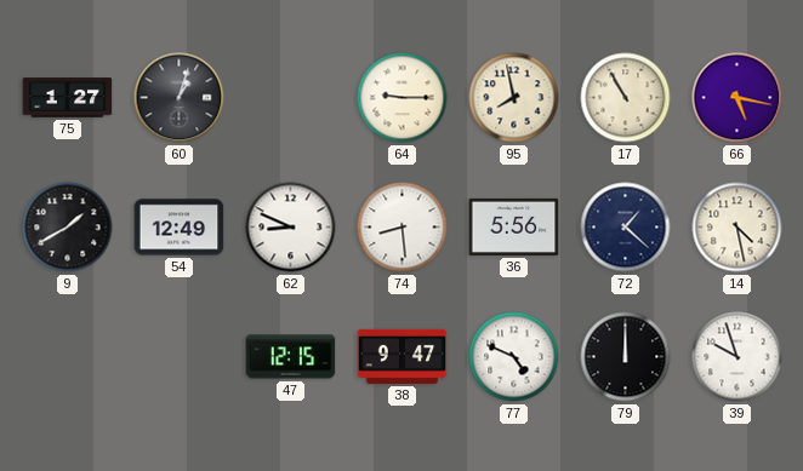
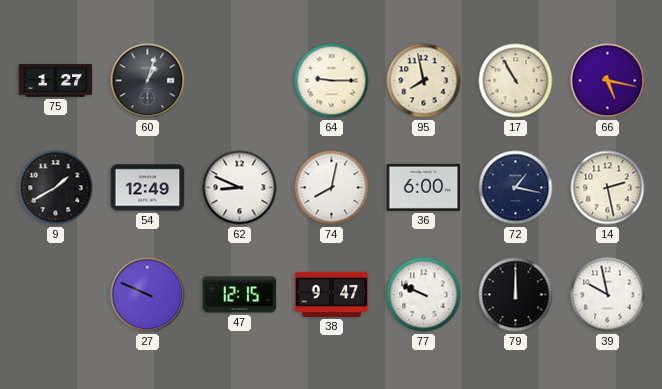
74: 8:29 -> 8:02 (332, 188)
36: 5:56 -> 6:00 (424, 187)
72: 1:22 -> 1:17 (516, 188)
14: 4:28 -> 2:28 (608, 188)
27: none -> 9:49 (148, 295)
77: 4:49 -> 9:49 (424, 295)
39: 9:57 -> 9:58 (608, 295)
